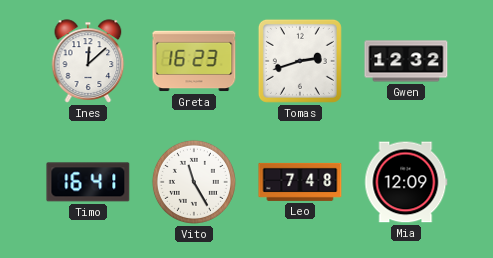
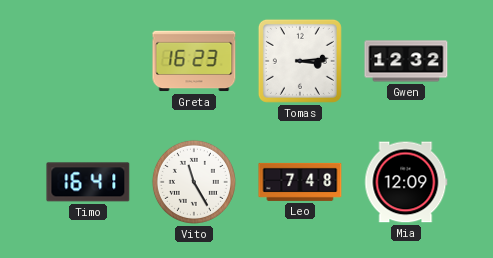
Ines: 12:08 -> none (88, 61)
Tomas: 2:42 -> 3:14 (300, 61)
